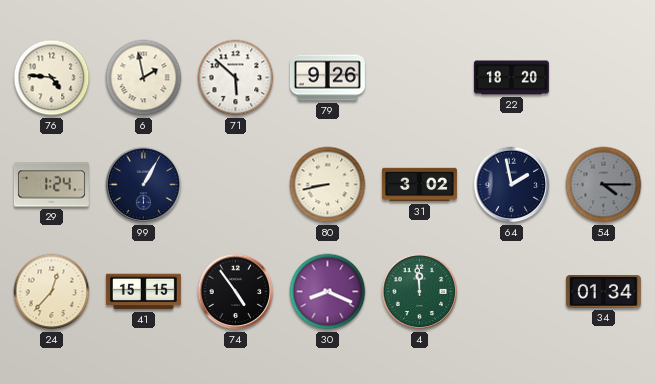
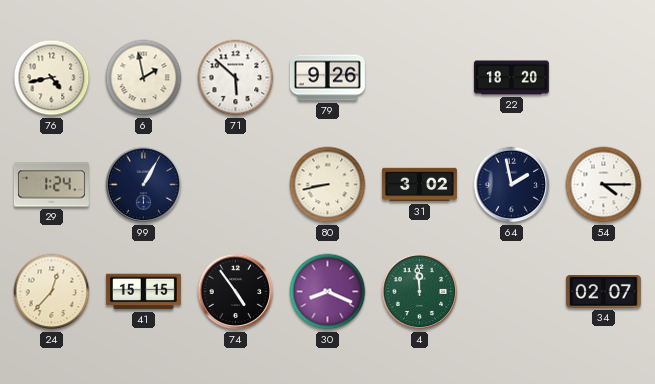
76: 4:46 -> 4:43 (52, 78)
54 dial: grey -> white (604, 185)
34: 01:34 -> 02:07 (603, 292)
